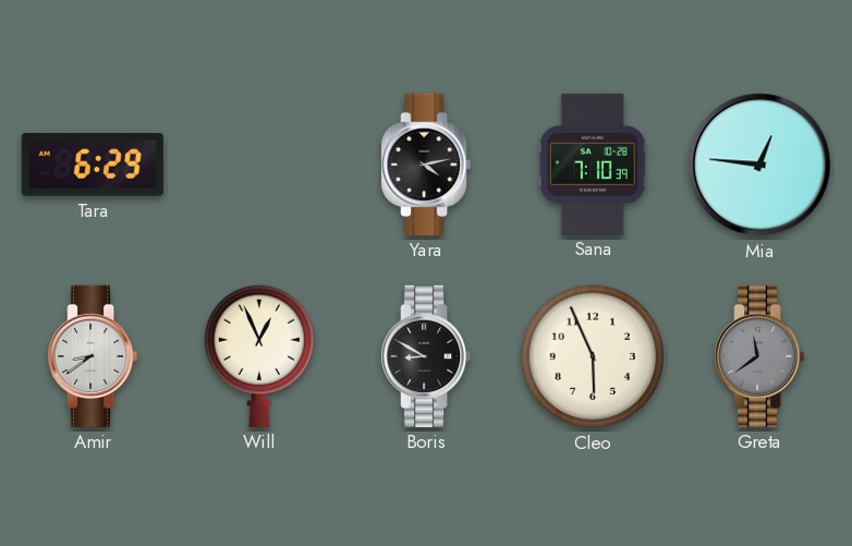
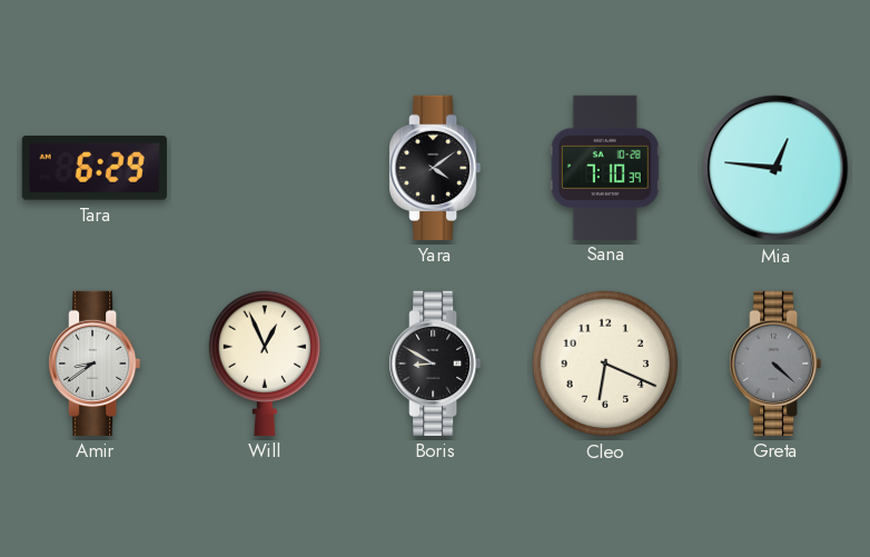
Yara: 4:13 -> 4:09 (435, 168)
Cleo: 5:56 -> 6:19 (605, 364)
Greta: 11:39 -> 4:22 (775, 364)
